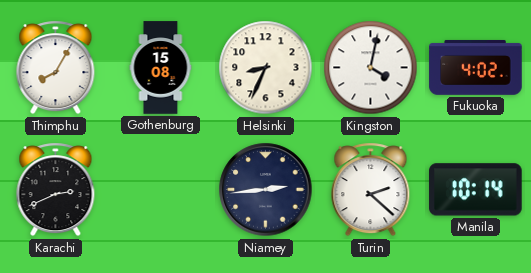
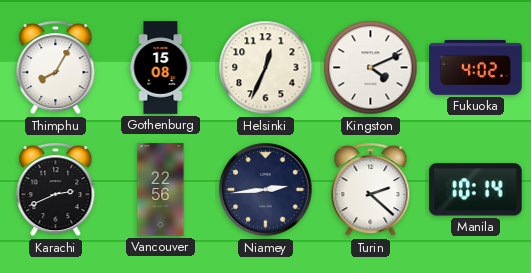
Helsinki: 8:34 -> 12:34 (266, 68)
Kingston: 4:02 -> 4:11 (371, 68)
Vancouver: none -> 22:56 (161, 190)
